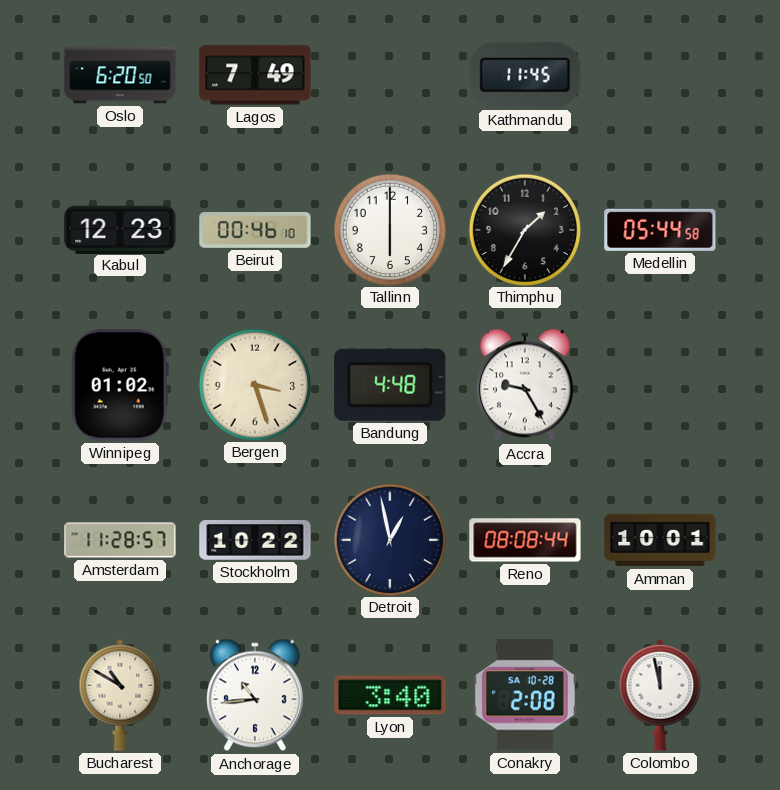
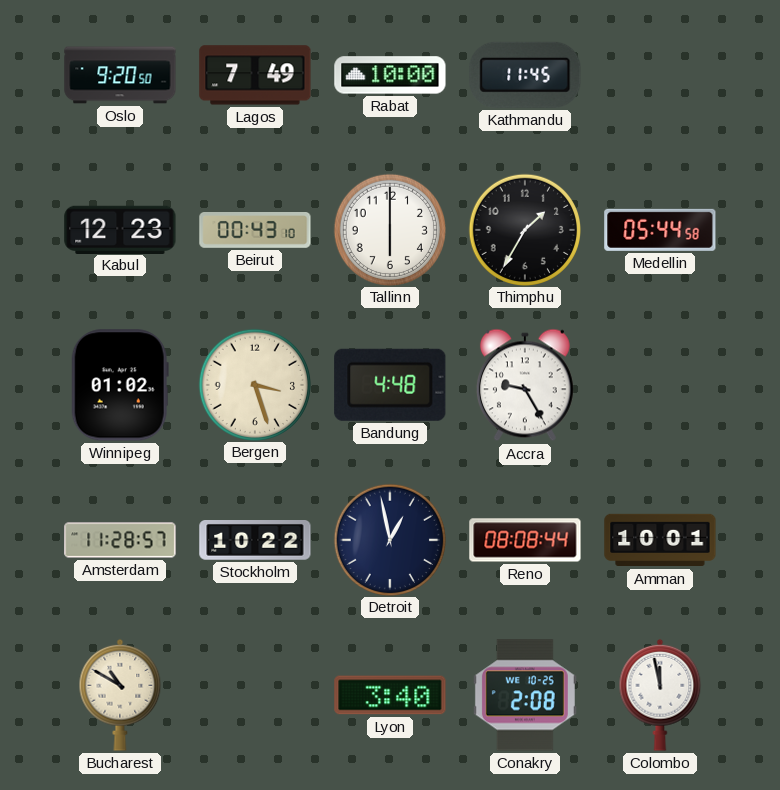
Oslo: 6:20 -> 9:20 (120, 75)
Rabat: none -> 10:00 (390, 75)
Beirut: 00:46 -> 00:43 (255, 231)
Anchorage: 10:44 -> none (255, 695)
Conakry date: SA 10-28 -> WE 10-25 (525, 695)
